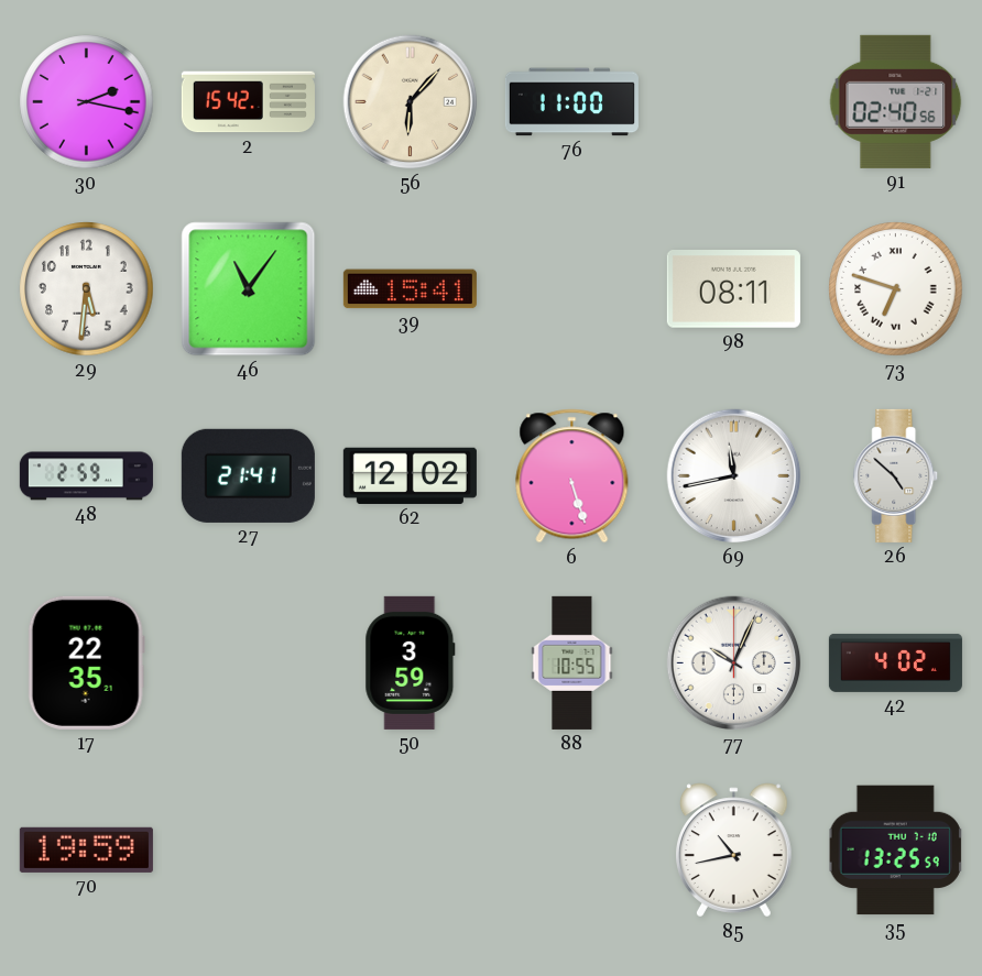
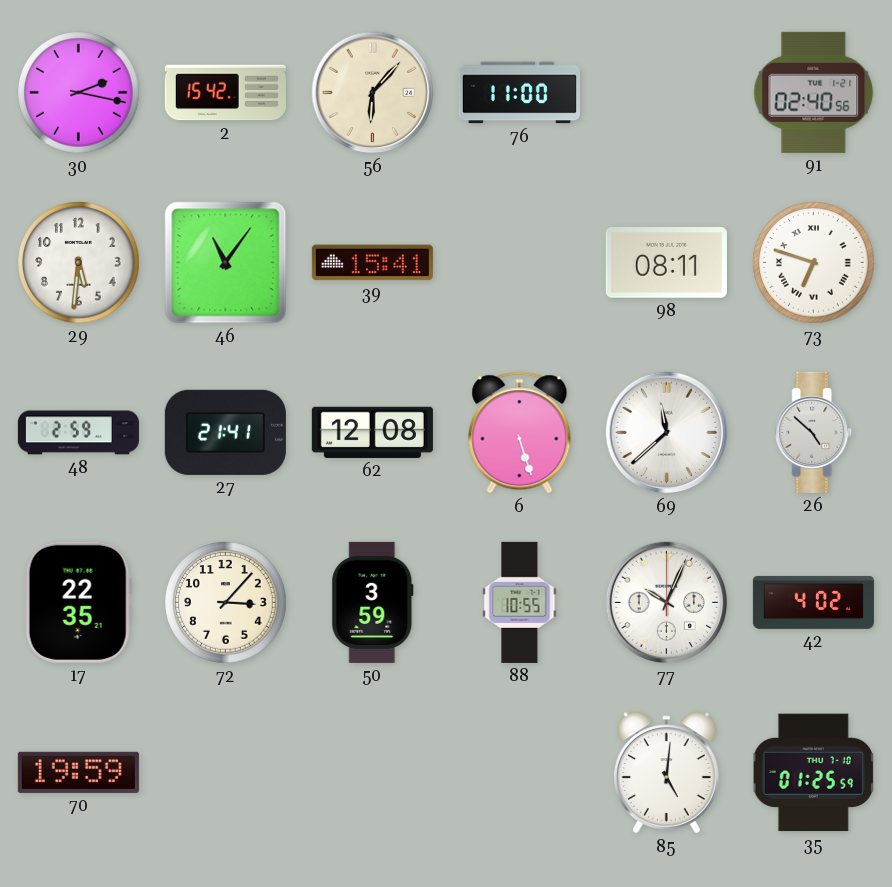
62: 12:02 -> 12:08 (372, 432)
69: 11:43 -> 11:38 (667, 433)
72: none -> 3:07 (226, 603)
85: 10:43 -> 5:01 (667, 773)
35: 13:25 -> 01:25 (814, 773)
